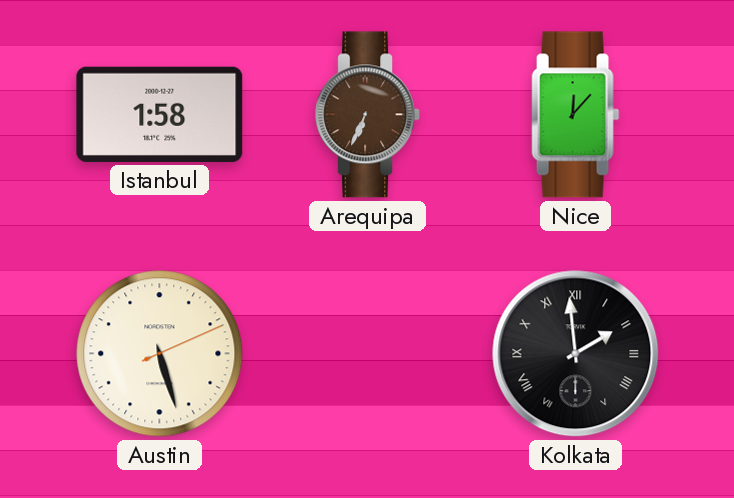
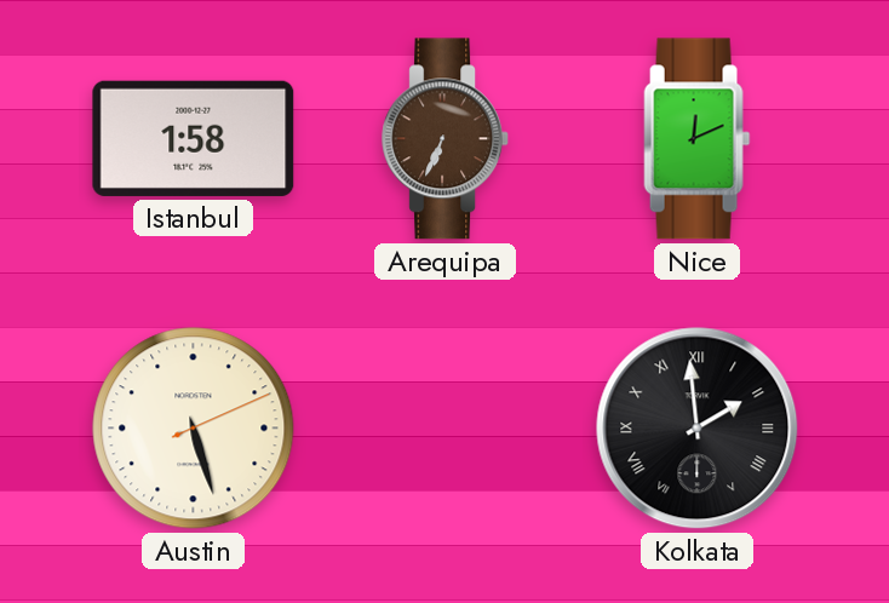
Nice: 12:07 -> 12:11 (698, 139)
